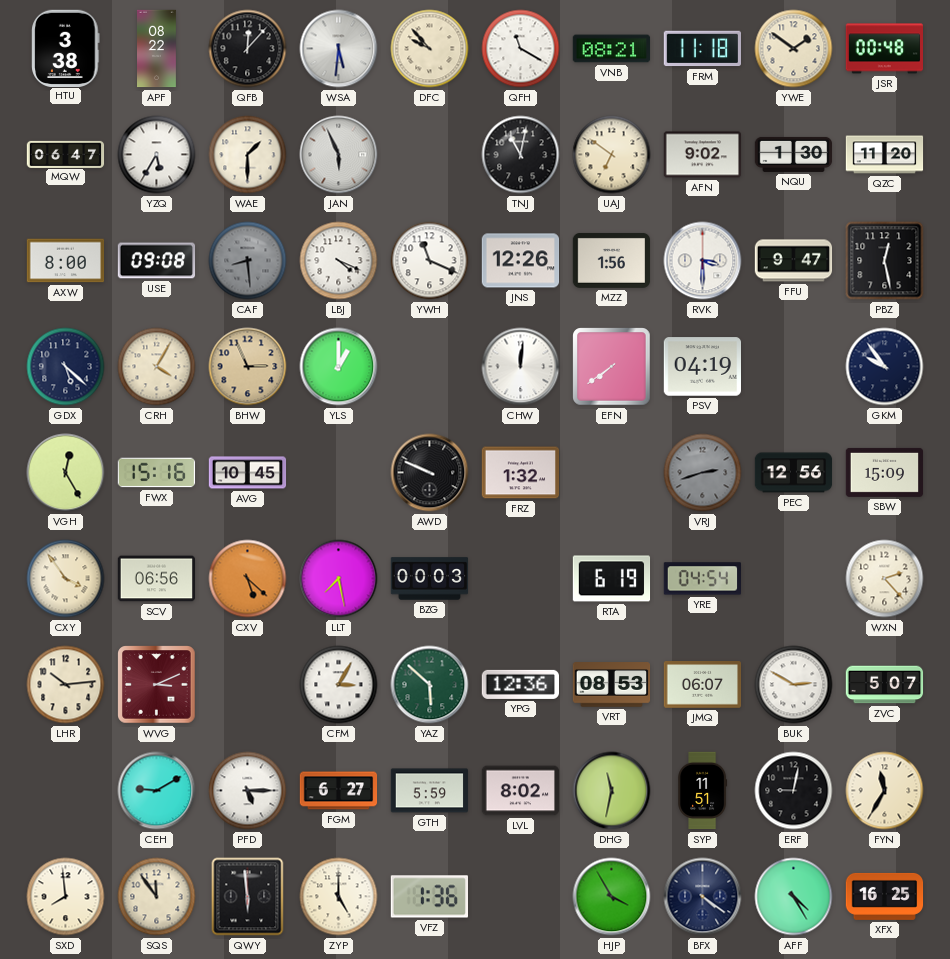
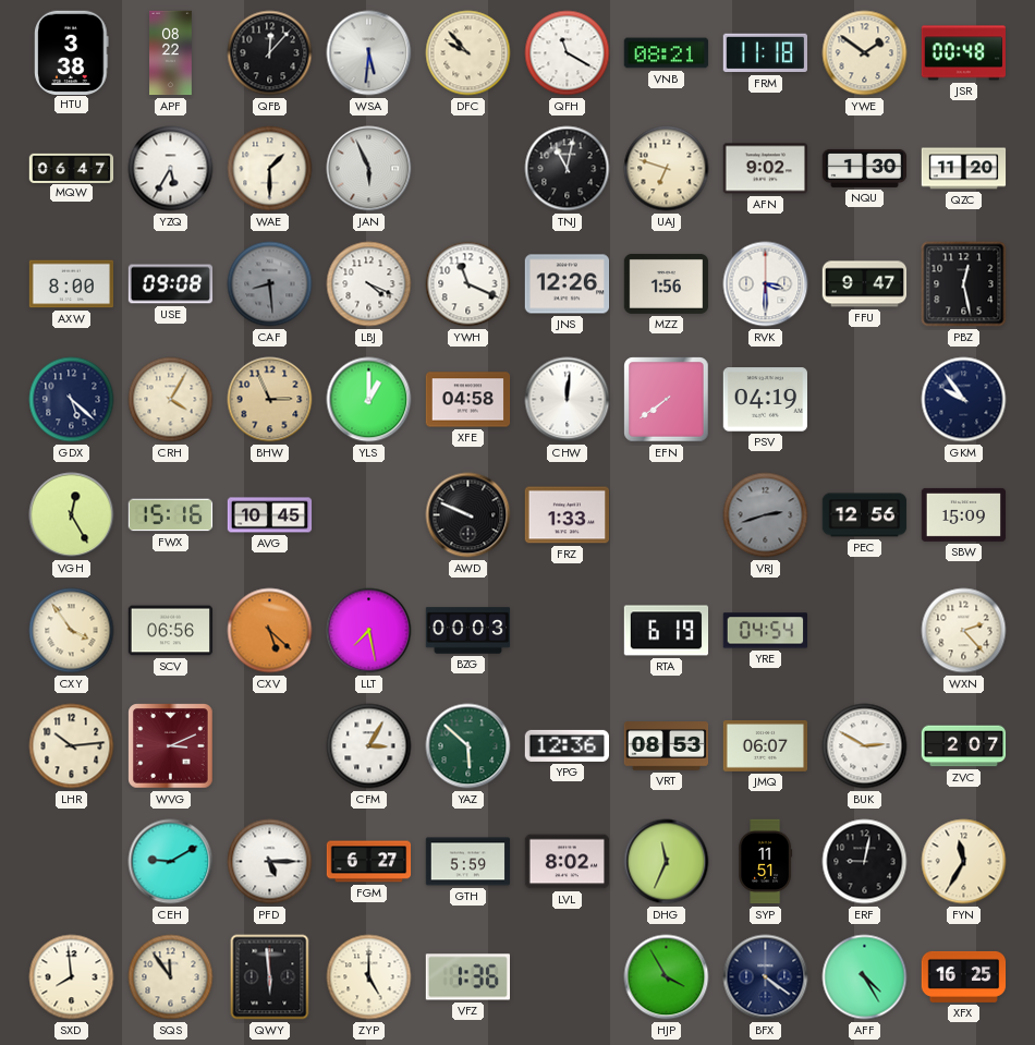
UAJ: 6:51 -> 6:48 (667, 169)
XFE: none -> 04:58 (468, 400)
FRZ: 1:32 -> 1:33 (568, 515)
ZVC: 5:07 -> 2:07 (964, 746)
DHG: 11:32 -> 11:34 (667, 862)
